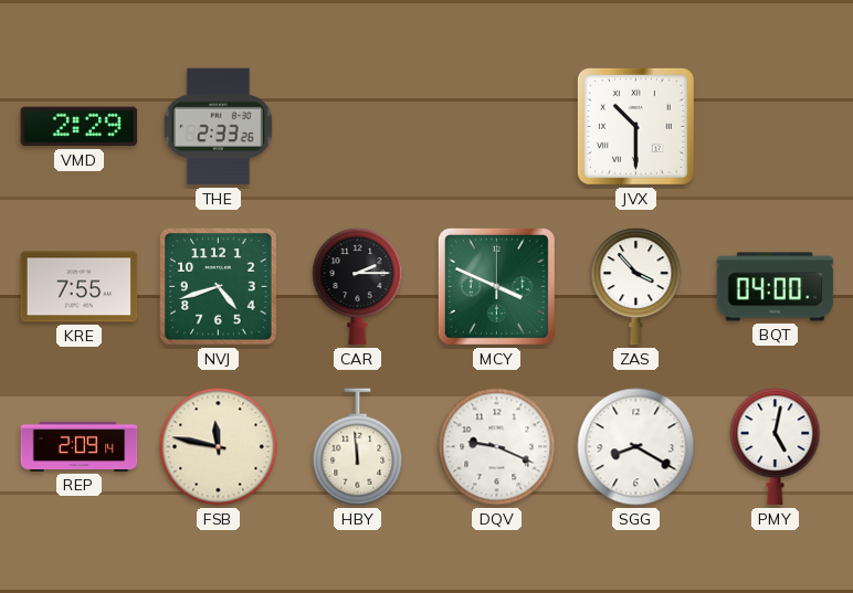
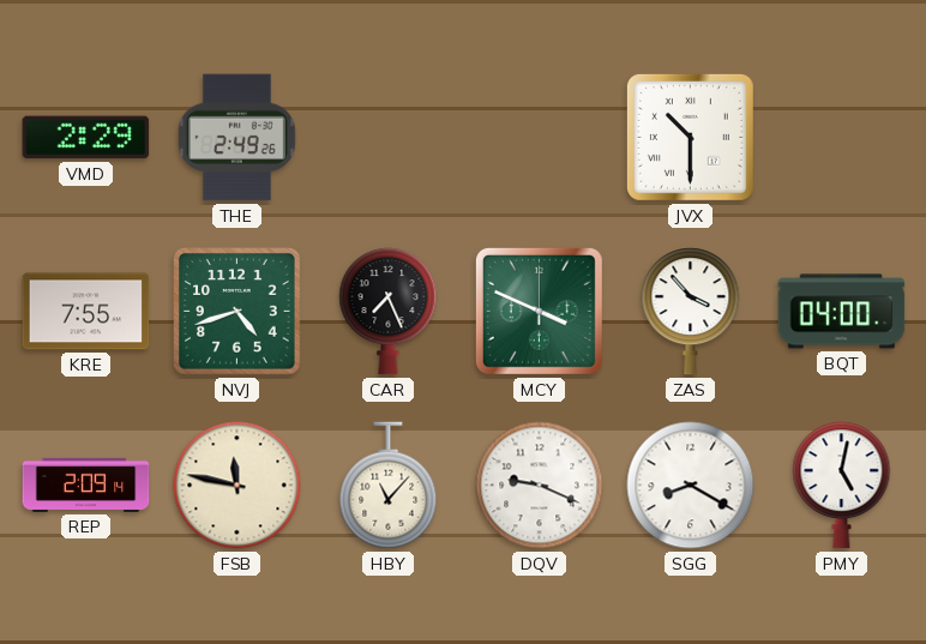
THE: 2:33 -> 2:49 (236, 138)
CAR: 2:15 -> 7:26 (389, 312)
HBY: 11:59 -> 11:07 (389, 486)
